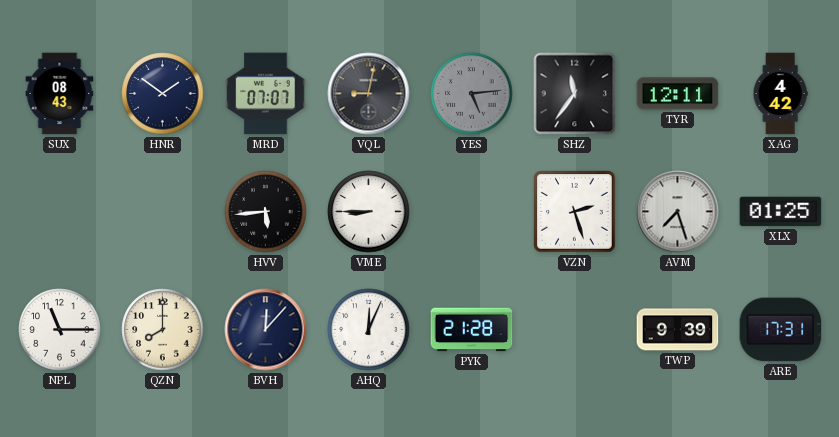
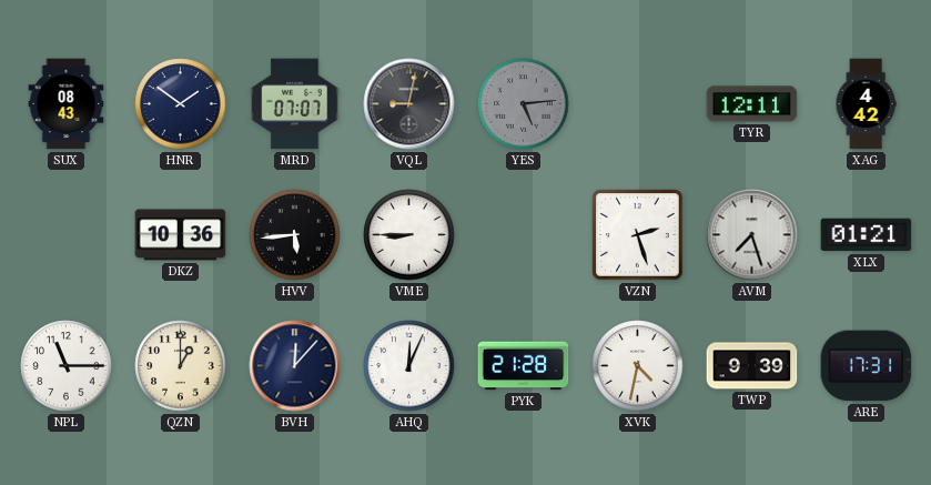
SHZ: 11:36 -> none (575, 94)
DKZ: none -> 10:36 (181, 235)
XLX: 01:25 -> 01:21 (867, 235)
QZN: 8:00 -> 1:00 (181, 366)
XVK: none -> 4:32 (638, 366)
